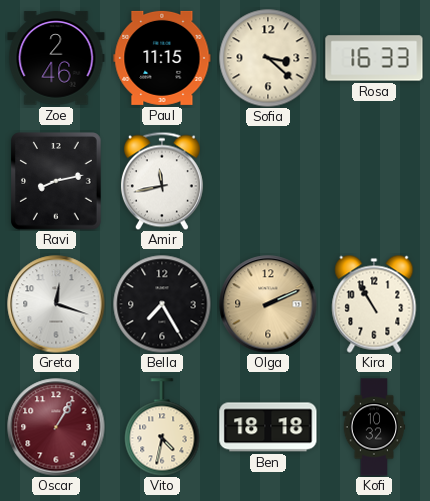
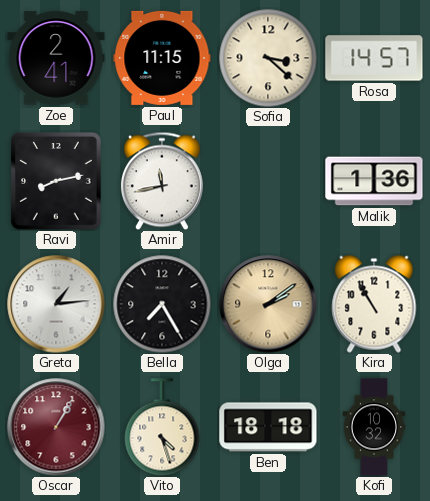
Zoe: 2:46 -> 2:41 (56, 58)
Rosa: 16:33 -> 14:57 (374, 58)
Malik: none -> 1:36 (374, 181)
Greta: 12:18 -> 1:14 (56, 304)
Olga: 2:11 -> 2:09 (268, 304)
Vito: 4:32 -> 4:27 (162, 427)
